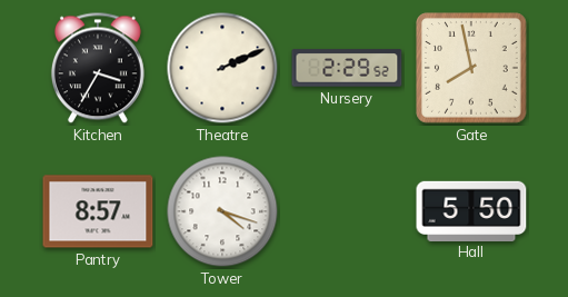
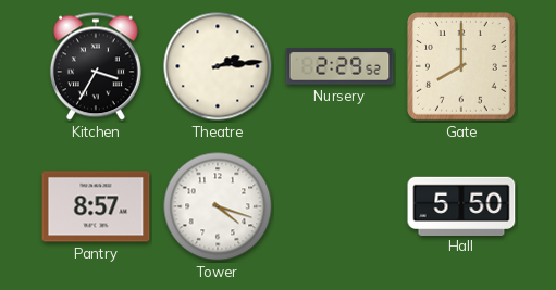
Theatre: 2:11 -> 2:14 (218, 66)
Gate: 7:58 -> 8:00 (462, 67)
